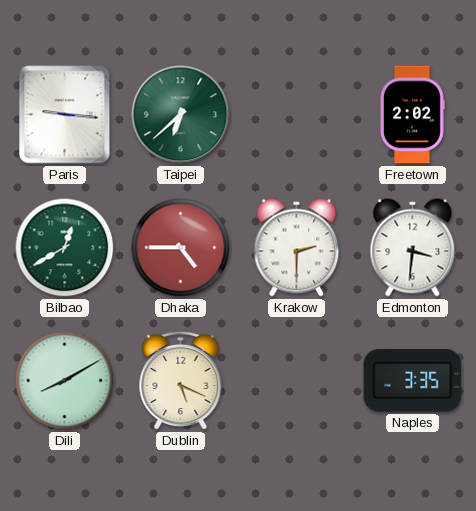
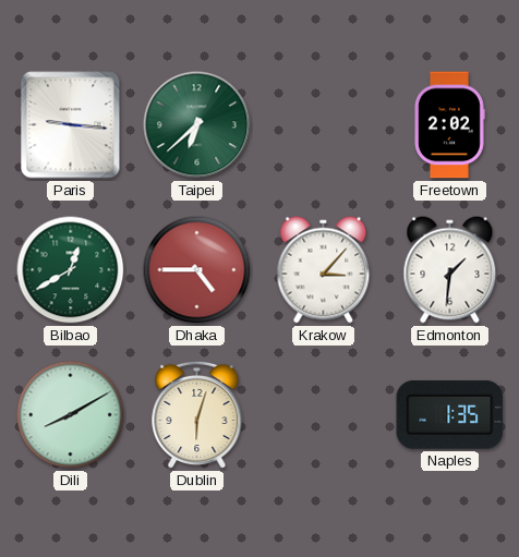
Krakow: 2:30 -> 3:07 (324, 270)
Edmonton: 3:31 -> 1:31 (450, 270)
Dublin: 5:19 -> 6:03 (197, 415)
Naples: 3:35 -> 1:35 (450, 415)
